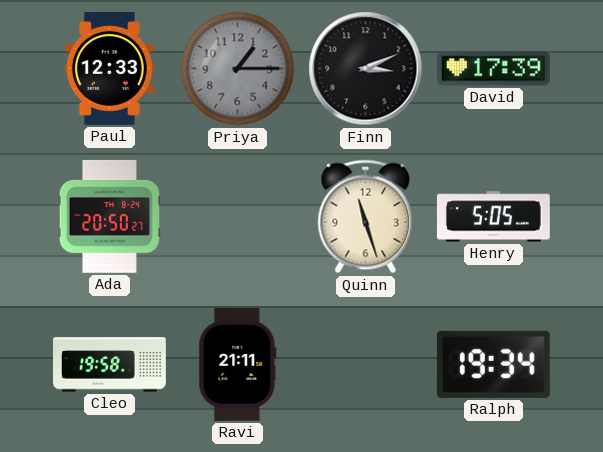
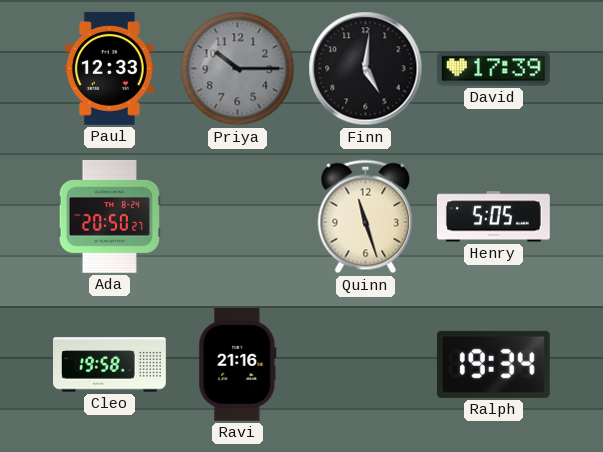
Priya: 1:15 -> 10:15 (238, 69)
Finn: 3:11 -> 5:01 (366, 69)
Ravi: 21:11 -> 21:16 (238, 364)
